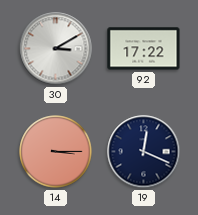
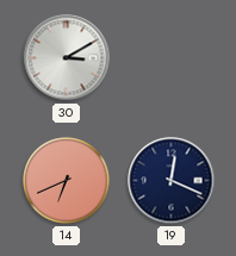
92: 17:22 -> none (144, 49)
14: 3:15 -> 6:41 (67, 181)
